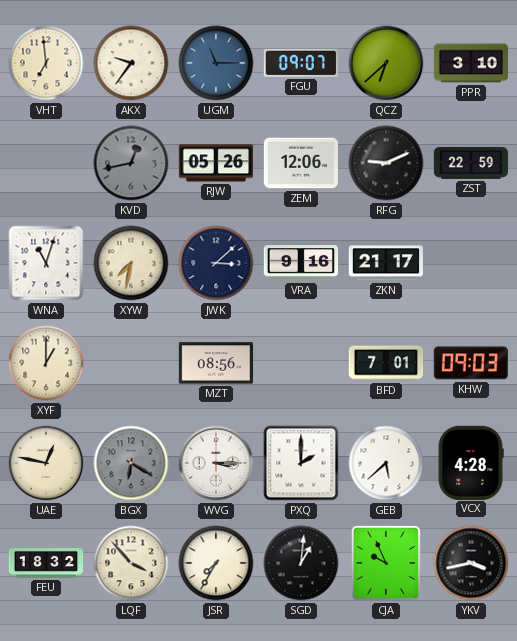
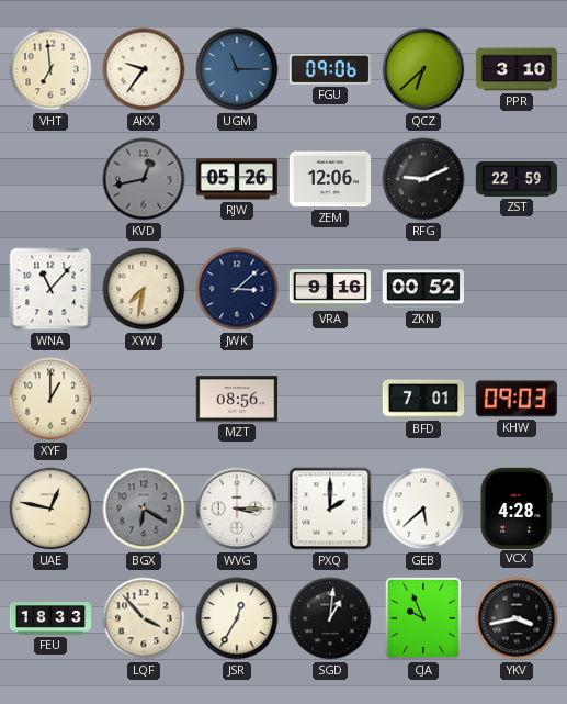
FGU: 09:07 -> 09:06 (329, 69)
WNA: 11:03 -> 11:07 (50, 289)
ZKN: 21:17 -> 00:52 (422, 289)
FEU: 18:32 -> 18:33 (50, 619)
JSR: 7:35 -> 12:35 (237, 618)
